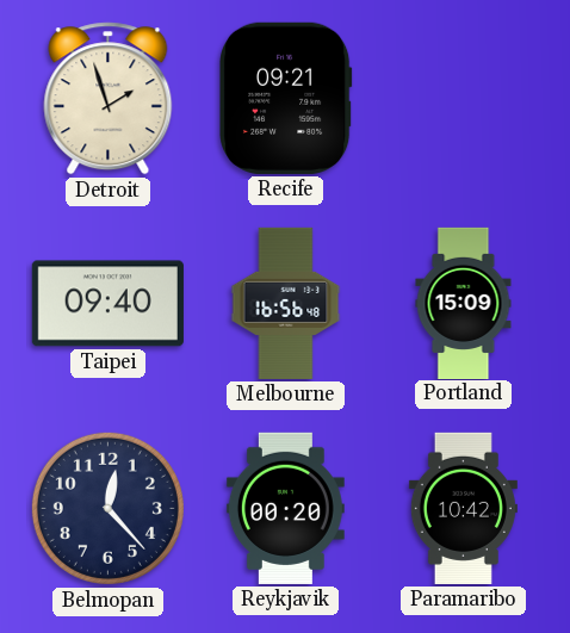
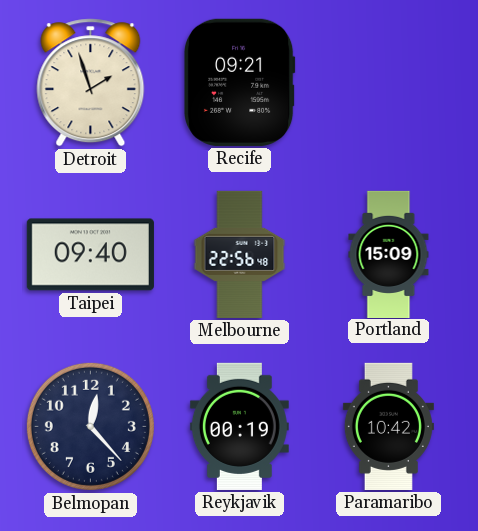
Melbourne: 16:56 -> 22:56 (240, 254)
Reykjavik: 00:20 -> 00:19 (239, 426)
